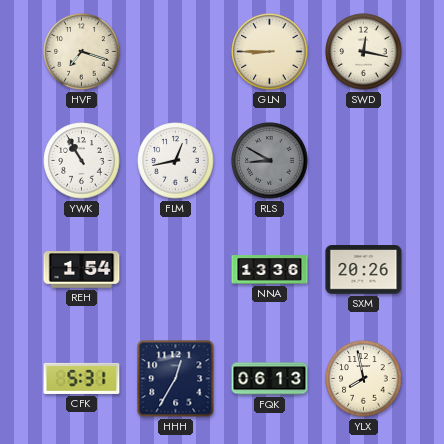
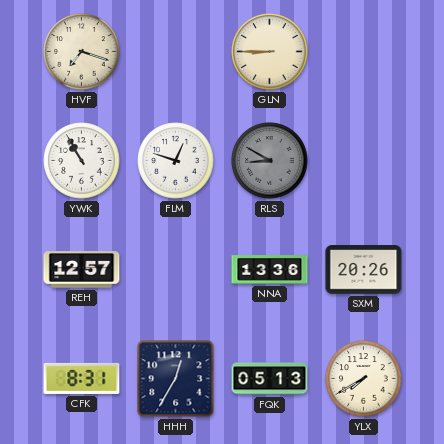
SWD: 12:17 -> none (364, 52)
FLM: 12:43 -> 12:48 (176, 161)
REH: 1:54 -> 12:57 (82, 270)
CFK: 5:31 -> 8:31 (82, 378)
FQK: 06:13 -> 05:13 (270, 379)
YLX: 7:58 -> 7:40 (364, 379)
